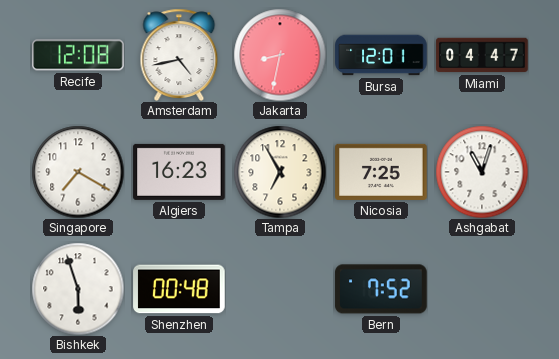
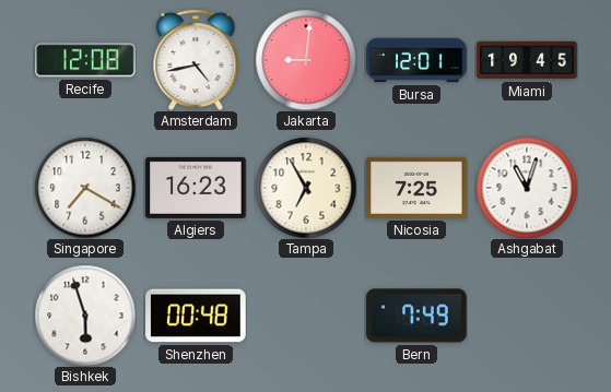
Jakarta: 8:32 -> 9:01 (306, 60)
Miami: 04:47 -> 19:45 (527, 60)
Bern: 7:52 -> 7:49 (416, 316)
